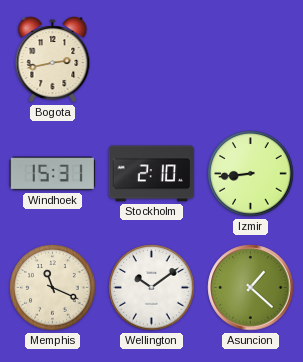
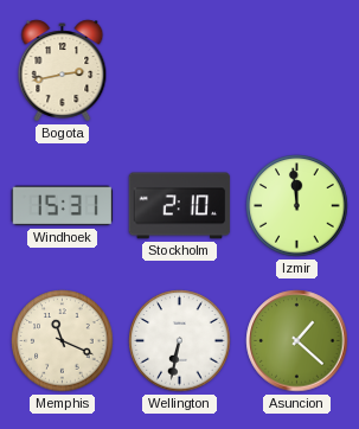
Izmir: 8:44 -> 11:59 (297, 206)
Wellington: 10:09 -> 6:32 (180, 341)
